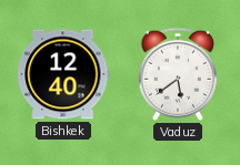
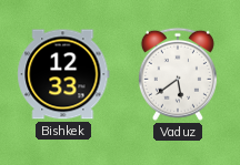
Bishkek: 12:40 -> 12:33 (63, 74)
